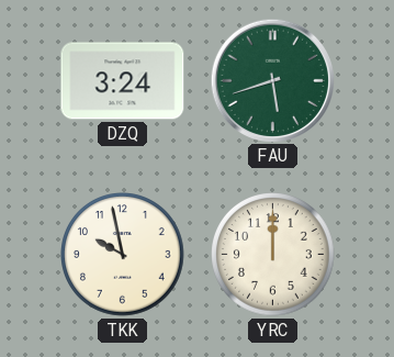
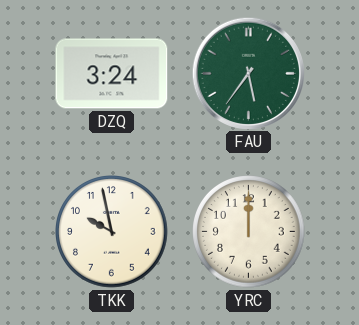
FAU: 5:42 -> 5:36 (248, 73)
